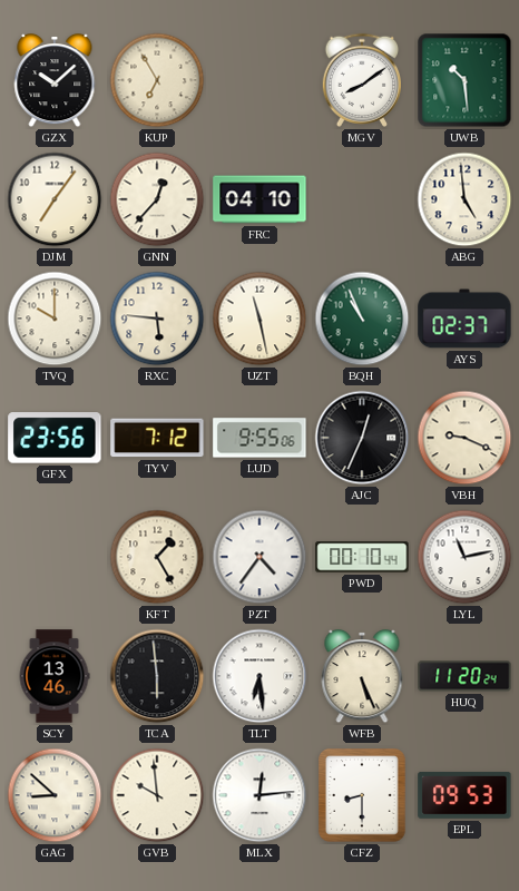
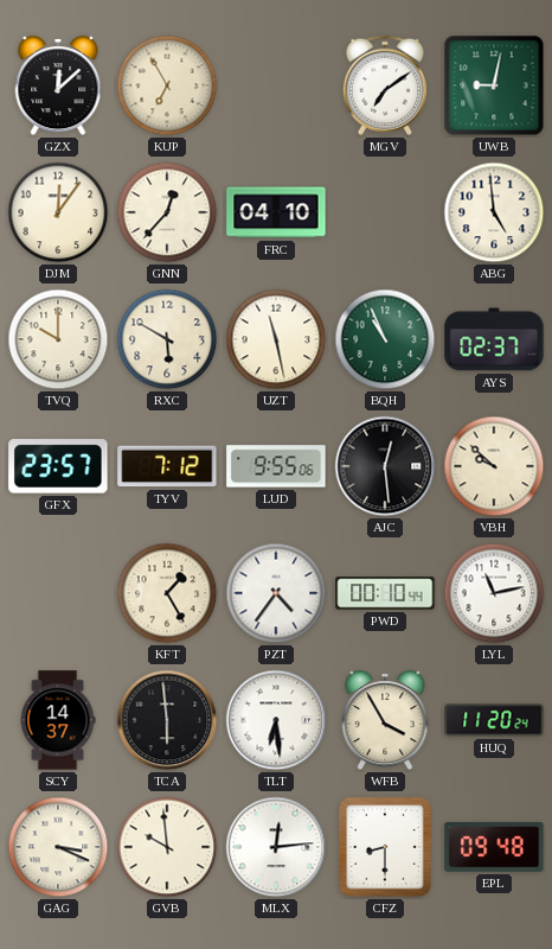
GZX: 10:08 -> 12:08 (58, 85)
MGV: 8:09 -> 7:09 (384, 85)
UWB: 10:29 -> 9:02 (494, 85)
DJM: 7:06 -> 12:06 (58, 212)
RXC: 5:46 -> 5:50 (167, 339)
GFX: 23:56 -> 23:57 (58, 466)
AJC: 12:34 -> 12:29 (385, 466)
VBH: 9:19 -> 9:52 (494, 466)
SCY: 13:46 -> 14:37 (58, 720)
WFB: 5:26 -> 3:55 (385, 720)
GAG: 8:52 -> 3:19 (58, 847)
EPL: 09:53 -> 09:48 (494, 847)
